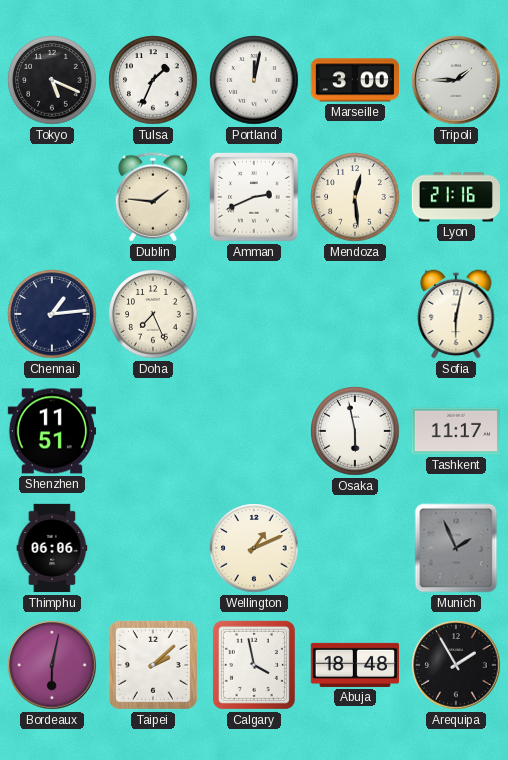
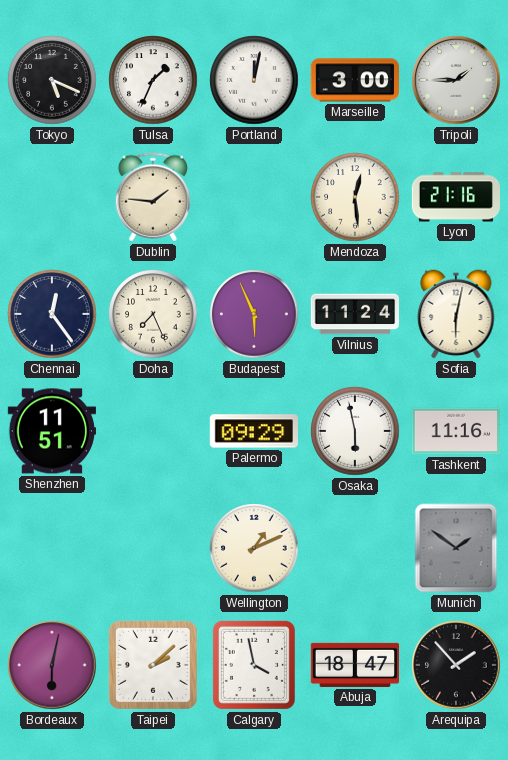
Amman: 2:41 -> none (254, 197)
Chennai: 1:14 -> 12:24 (52, 314)
Budapest: none -> 5:56 (254, 314)
Vilnius: none -> 11:24 (354, 314)
Palermo: none -> 09:29 (253, 431)
Tashkent: 11:17 -> 11:16 (455, 431)
Thimphu: 06:06 -> none (52, 548)
Munich: 1:56 -> 1:51 (456, 548)
Abuja: 18:48 -> 18:47 (354, 665)
Arequipa: 1:55 -> 1:53 (456, 665)
